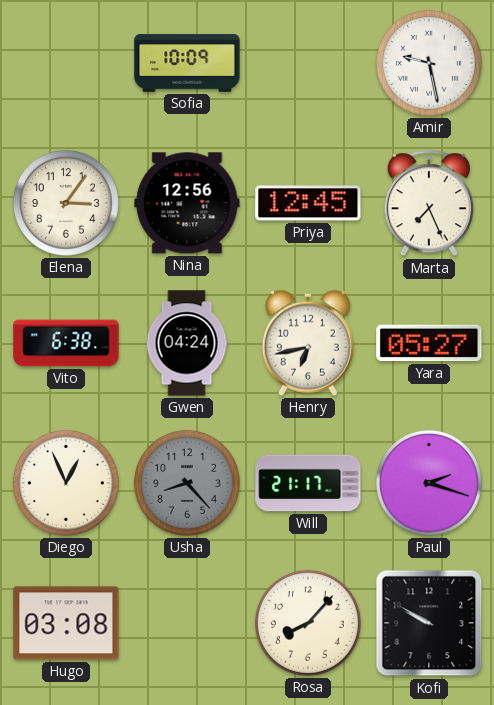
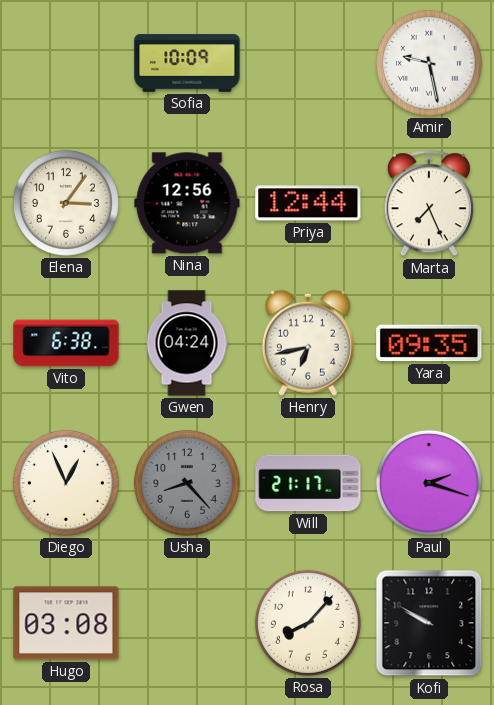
Priya: 12:45 -> 12:44 (308, 203)
Yara: 05:27 -> 09:35 (429, 343)
